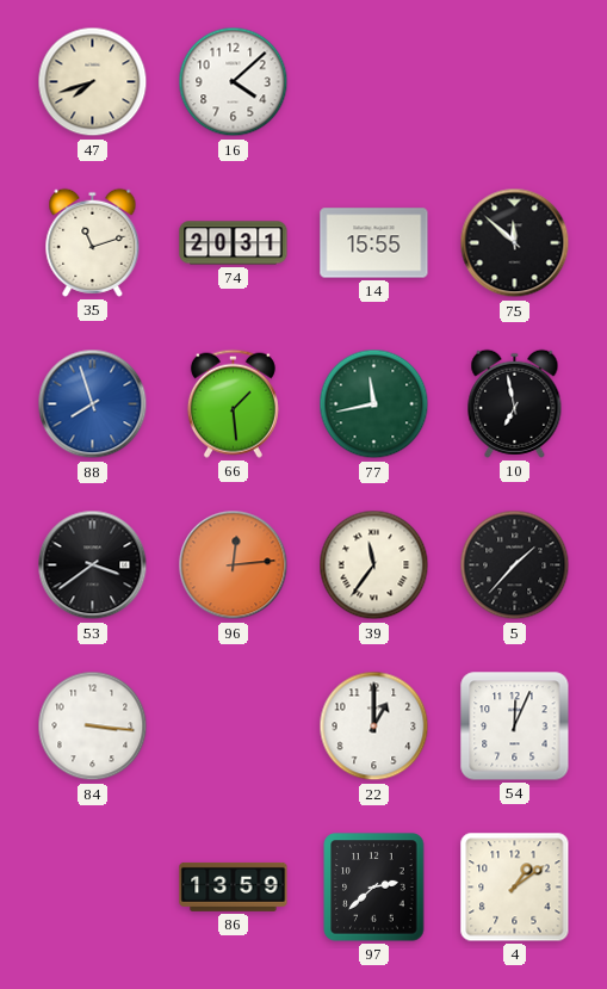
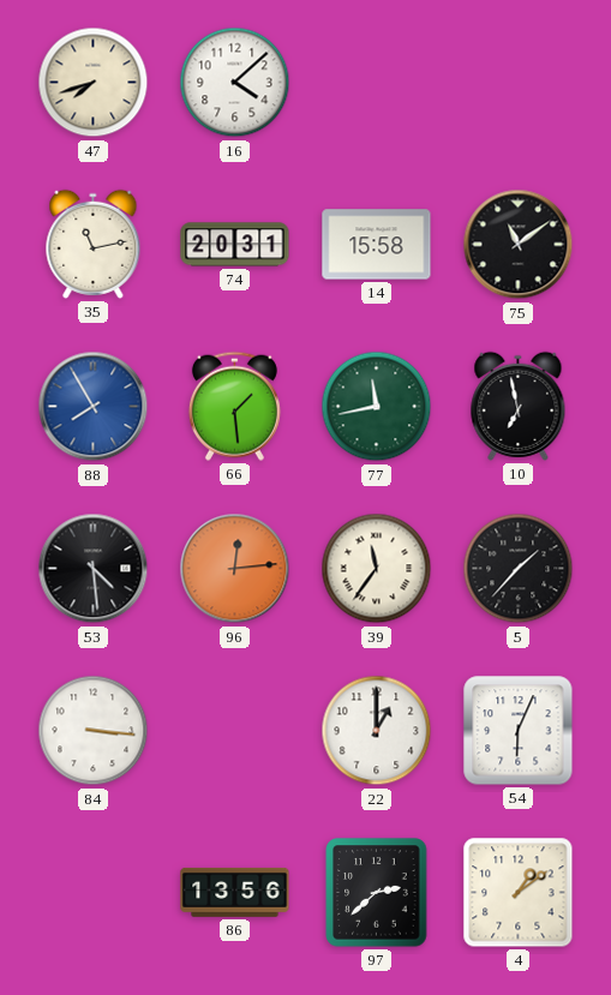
35: 11:12 -> 11:13 (94, 244)
14: 15:55 -> 15:58 (377, 245)
75: 11:52 -> 11:09 (519, 245)
88: 7:57 -> 7:55 (94, 407)
53: 3:39 -> 4:29 (94, 569)
54: 12:04 -> 6:04 (519, 731)
86: 13:59 -> 13:56 (235, 892)
